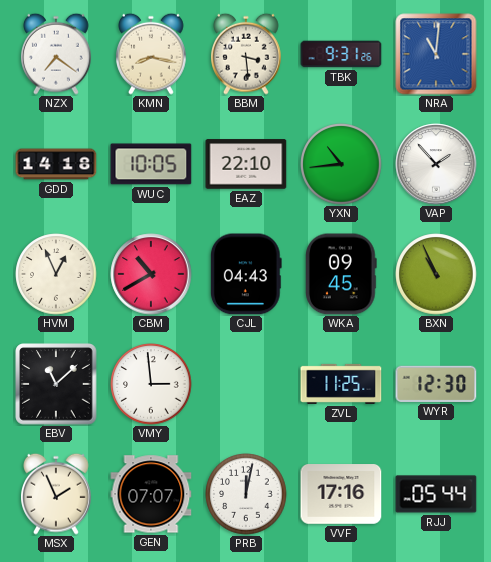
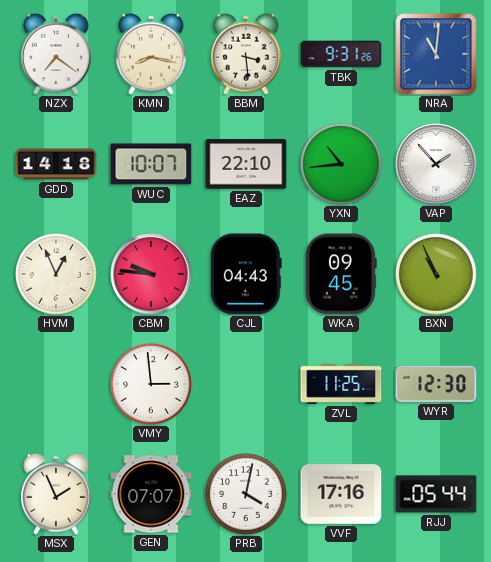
WUC: 10:05 -> 10:07 (151, 164)
CBM: 10:40 -> 9:46 (151, 274)
EBV: 11:08 -> none (56, 384)
PRB: 12:02 -> 4:02 (246, 494)
